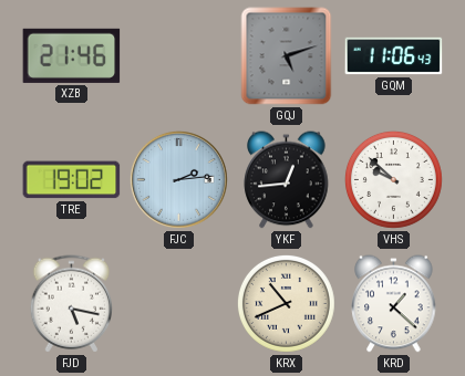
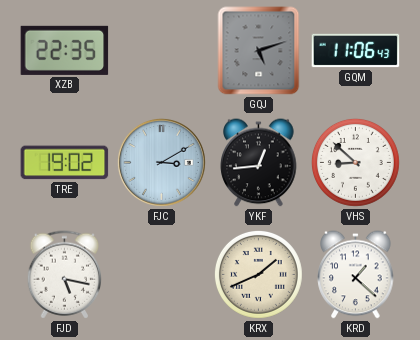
XZB: 21:46 -> 22:35 (65, 50)
FJC: 2:14 -> 3:10 (161, 162)
VHS: 9:52 -> 8:52 (355, 162)
KRX: 10:41 -> 1:41 (258, 274)
